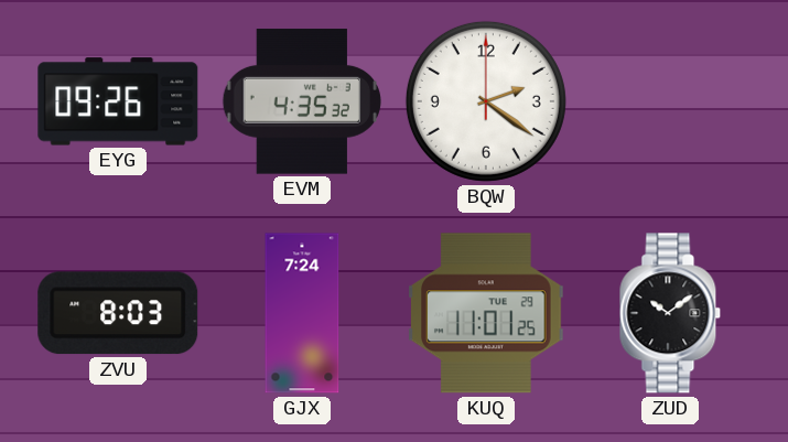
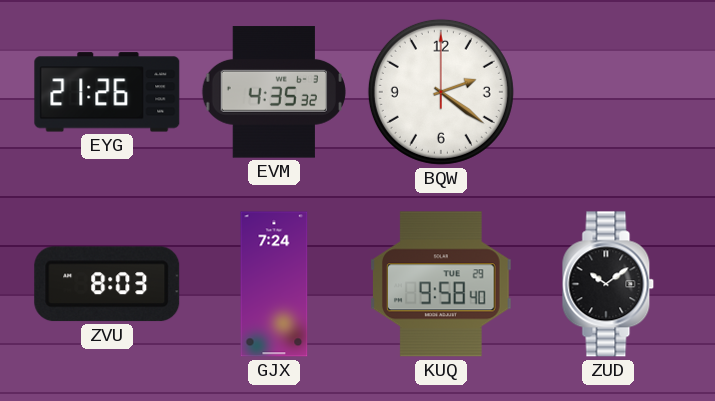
EYG: 09:26 -> 21:26 (107, 92)
KUQ: 11:01 -> 9:58 (442, 284)
